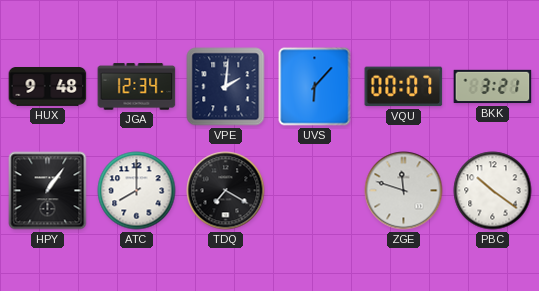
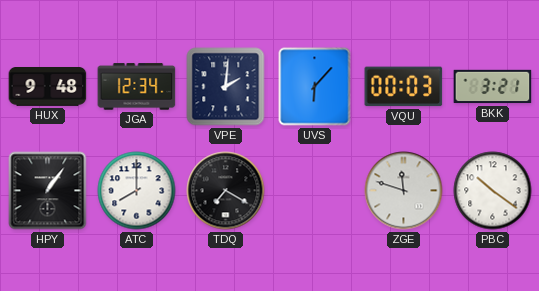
VQU: 00:07 -> 00:03 (404, 87)
